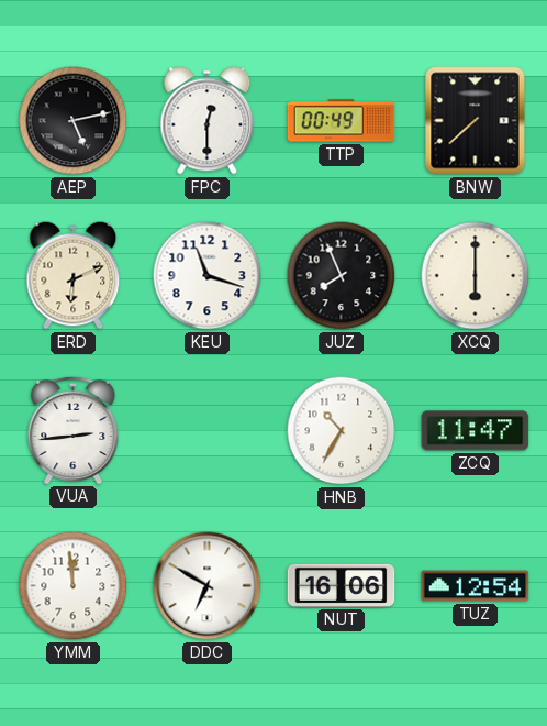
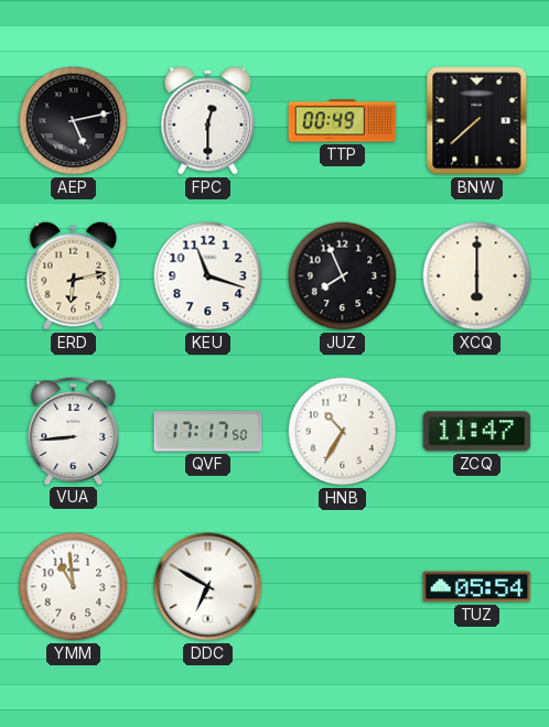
ERD: 6:11 -> 6:13 (74, 276)
VUA: 2:44 -> 8:44 (74, 431)
QVF: none -> 17:17 (208, 432)
YMM: 11:59 -> 10:59 (74, 587)
NUT: 16:06 -> none (342, 585)
TUZ: 12:54 -> 05:54 (477, 587)
